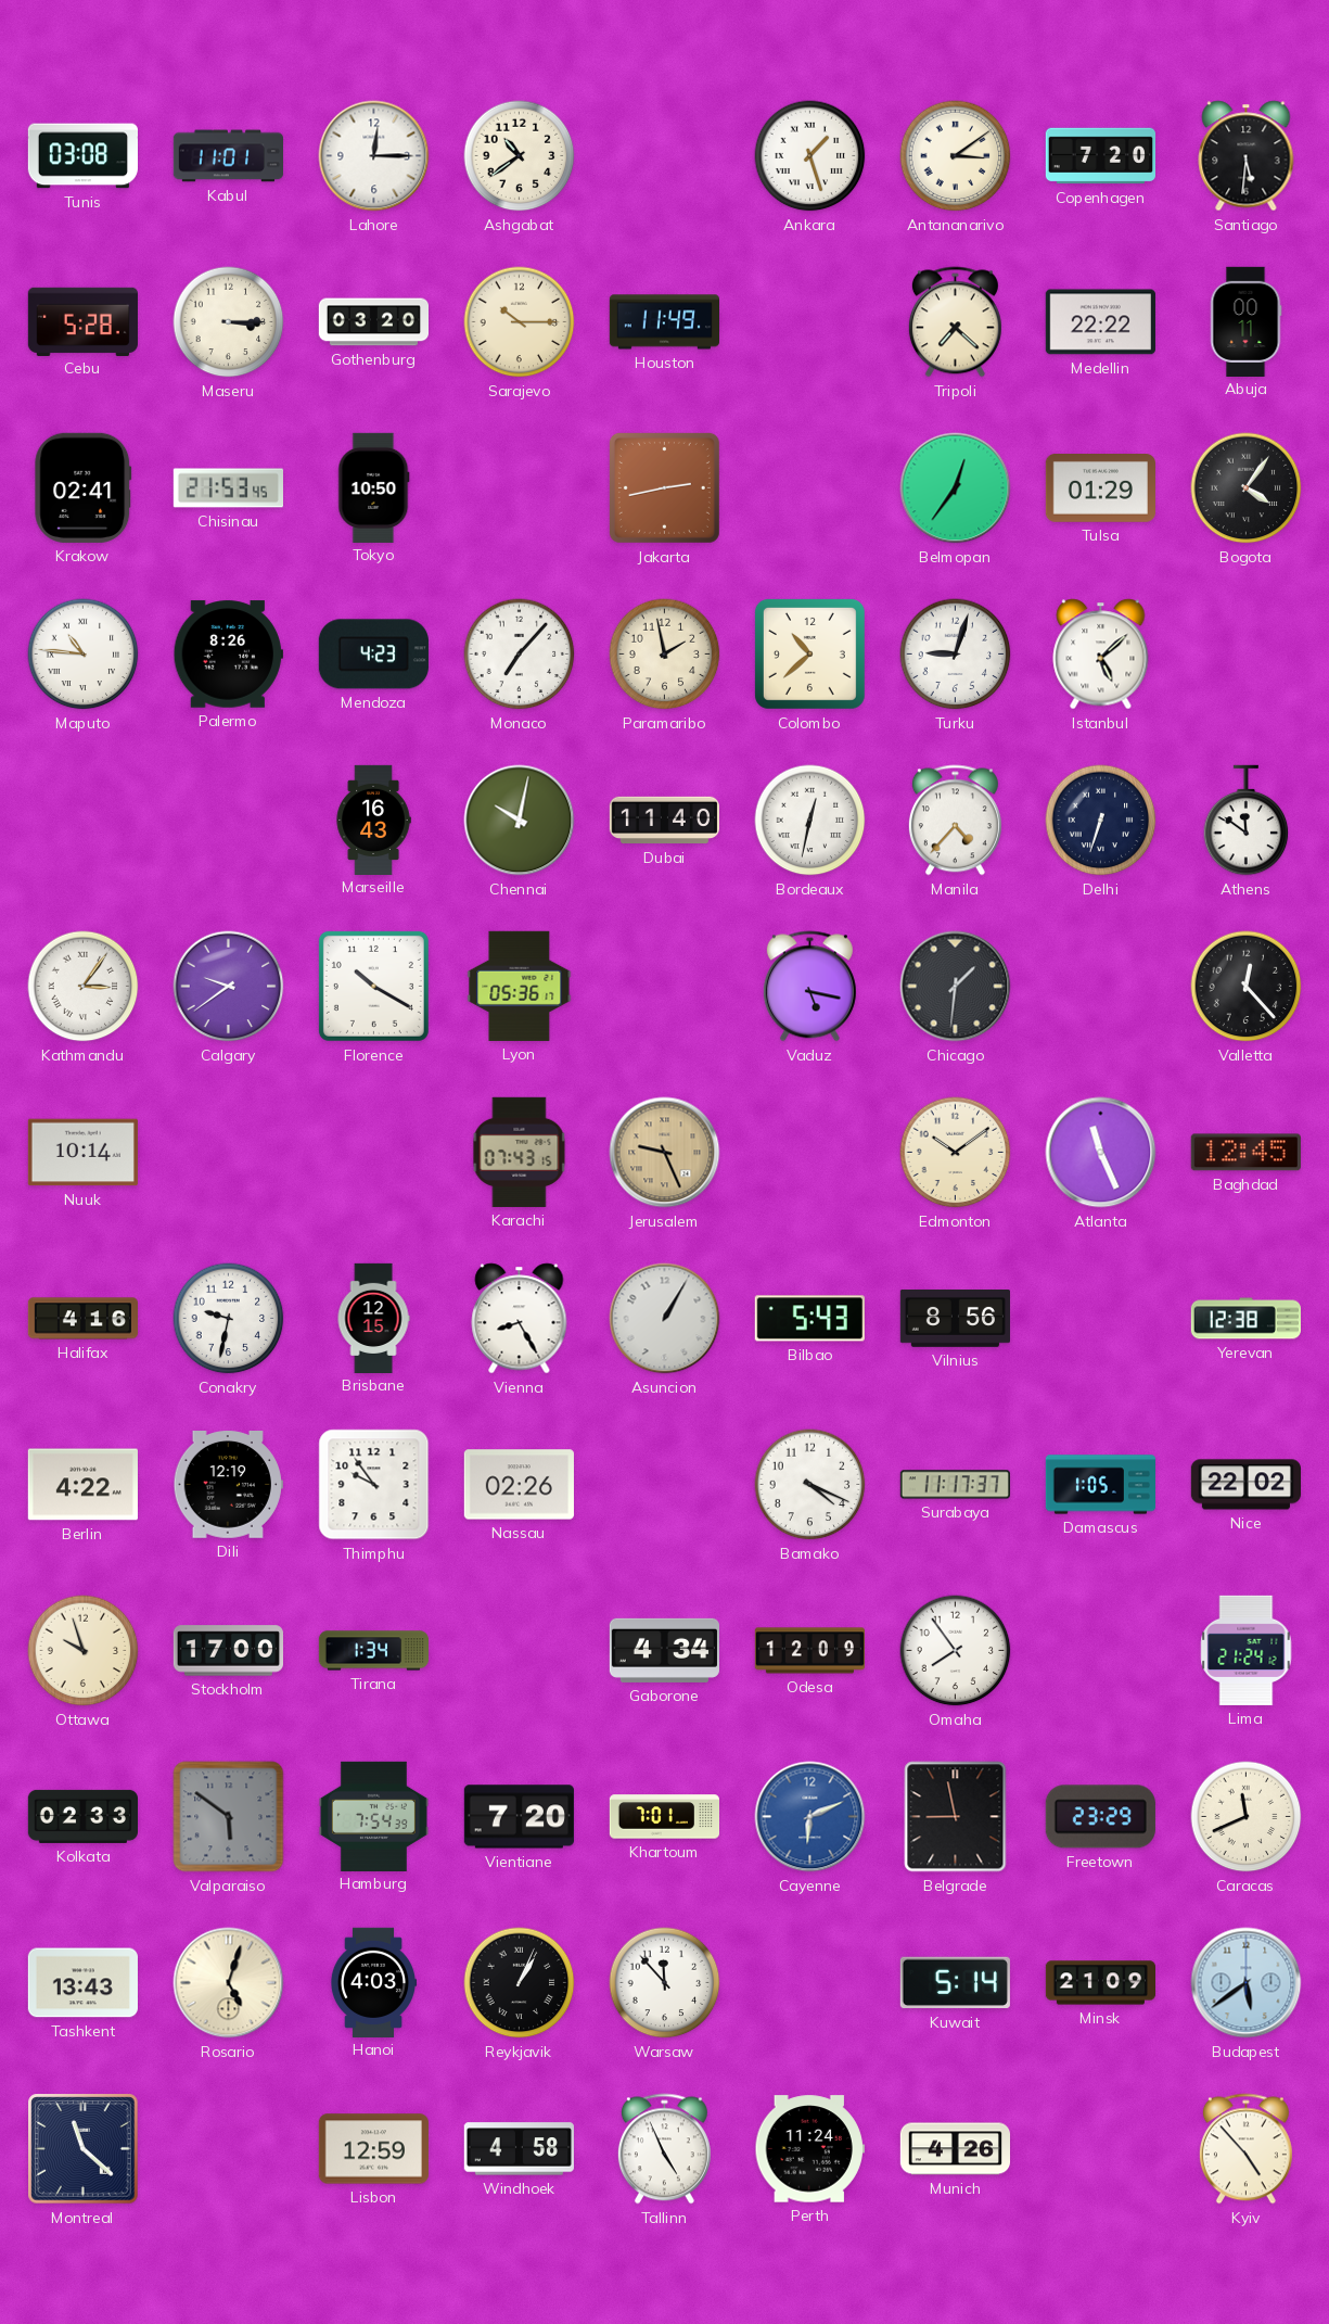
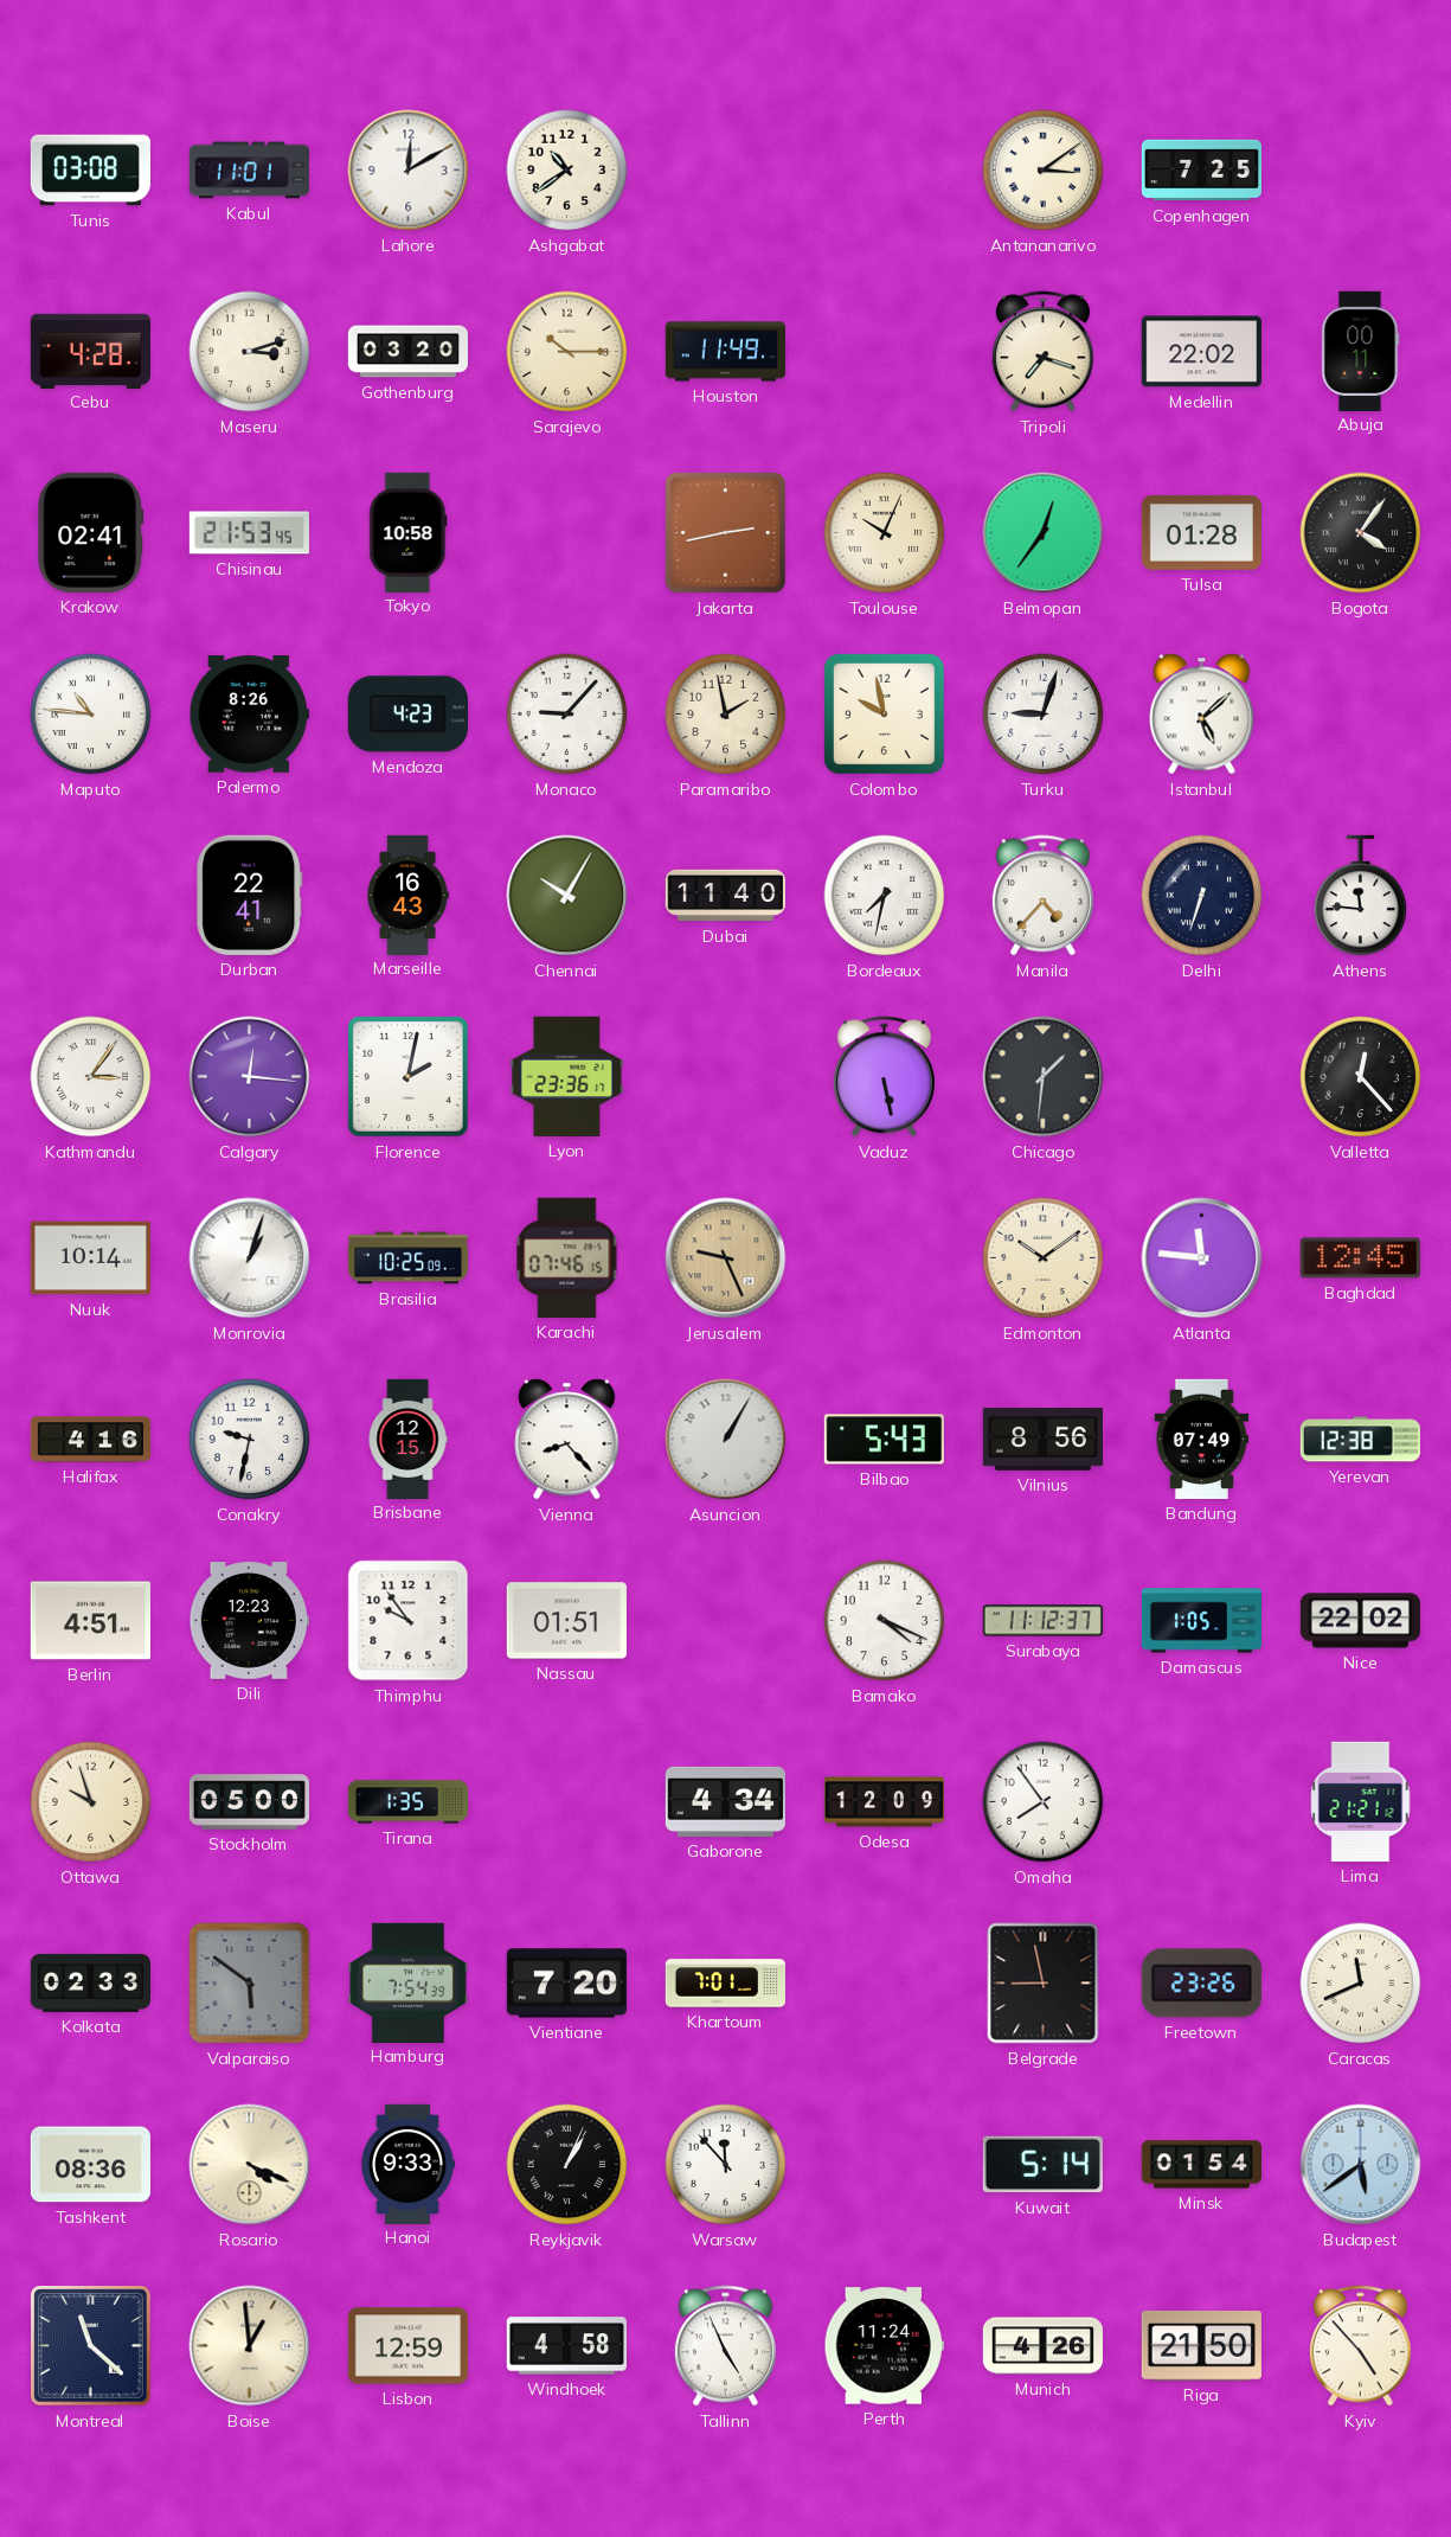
Lahore: 12:15 -> 12:10 (409, 171)
Ankara: 1:27 -> none (810, 156)
Copenhagen: 7:20 -> 7:25 (1201, 171)
Santiago: 5:31 -> none (1247, 156)
Cebu: 5:28 -> 4:28 (90, 351)
Maseru: 3:15 -> 3:12 (250, 352)
Tripoli: 7:22 -> 7:18 (1042, 352)
Medellin: 22:22 -> 22:02 (1201, 352)
Tokyo: 10:50 -> 10:58 (409, 532)
Toulouse: none -> 10:04 (885, 533)
Tulsa: 01:29 -> 01:28 (1201, 533)
Monaco: 7:07 -> 9:07 (567, 715)
Colombo: 10:38 -> 9:58 (884, 713)
Durban: none -> 22:41 (250, 895)
Chennai: 10:02 -> 10:05 (567, 896)
Bordeaux: 12:32 -> 7:32 (885, 896)
Athens: 11:51 -> 11:46 (1361, 896)
Calgary: 9:39 -> 12:16 (250, 1077)
Florence: 10:20 -> 2:02 (407, 1076)
Lyon: 05:36 -> 23:36 (567, 1076)
Vaduz: 5:17 -> 5:28 (884, 1077)
Monrovia: none -> 1:03 (250, 1258)
Brasilia: none -> 10:25 (407, 1258)
Karachi: 07:43 -> 07:46 (567, 1257)
Atlanta: 11:26 -> 11:46 (1202, 1258)
Vienna: 8:25 -> 8:23 (567, 1440)
Bandung: none -> 07:49 (1202, 1439)
Berlin: 4:22 -> 4:51 (90, 1621)
Dili: 12:19 -> 12:23 (249, 1621)
Nassau: 02:26 -> 01:51 (566, 1621)
Surabaya: 11:17 -> 11:12 (1042, 1621)
Stockholm: 17:00 -> 05:00 (249, 1802)
Tirana: 1:34 -> 1:35 (407, 1802)
Lima: 21:24 -> 21:21 (1361, 1801)
Cayenne: 6:11 -> none (810, 1817)
Freetown: 23:29 -> 23:26 (1201, 1984)
Tashkent: 13:43 -> 08:36 (90, 2165)
Rosario: 5:03 -> 4:19 (250, 2165)
Hanoi: 4:03 -> 9:33 (406, 2164)
Minsk: 21:09 -> 01:54 (1201, 2165)
Boise: none -> 12:59 (250, 2346)
Riga: none -> 21:50 (1201, 2346)
